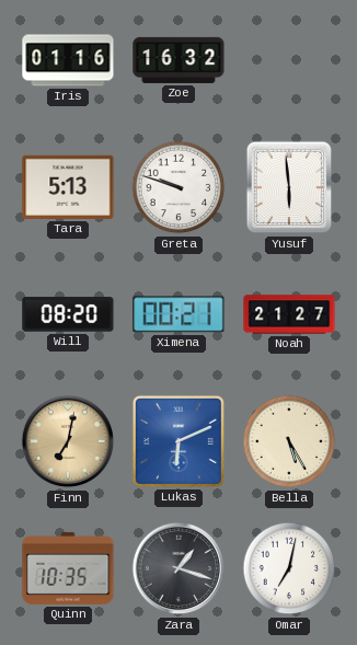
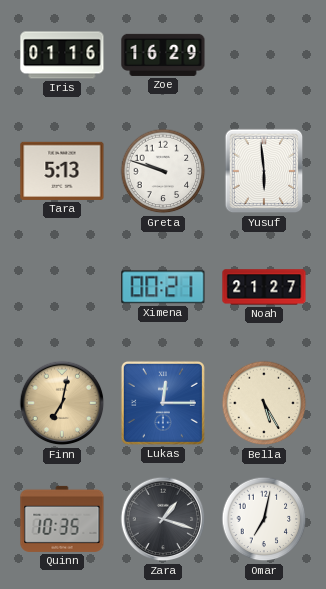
Zoe: 16:32 -> 16:29 (163, 55)
Will: 08:20 -> none (68, 314)
Lukas: 6:11 -> 12:15 (163, 403)
